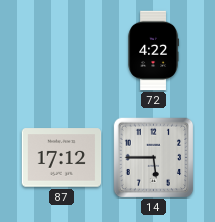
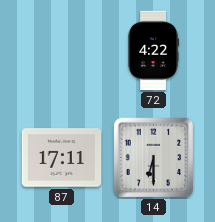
87: 17:12 -> 17:11 (62, 158)
14: 5:45 -> 6:30 (154, 158)
